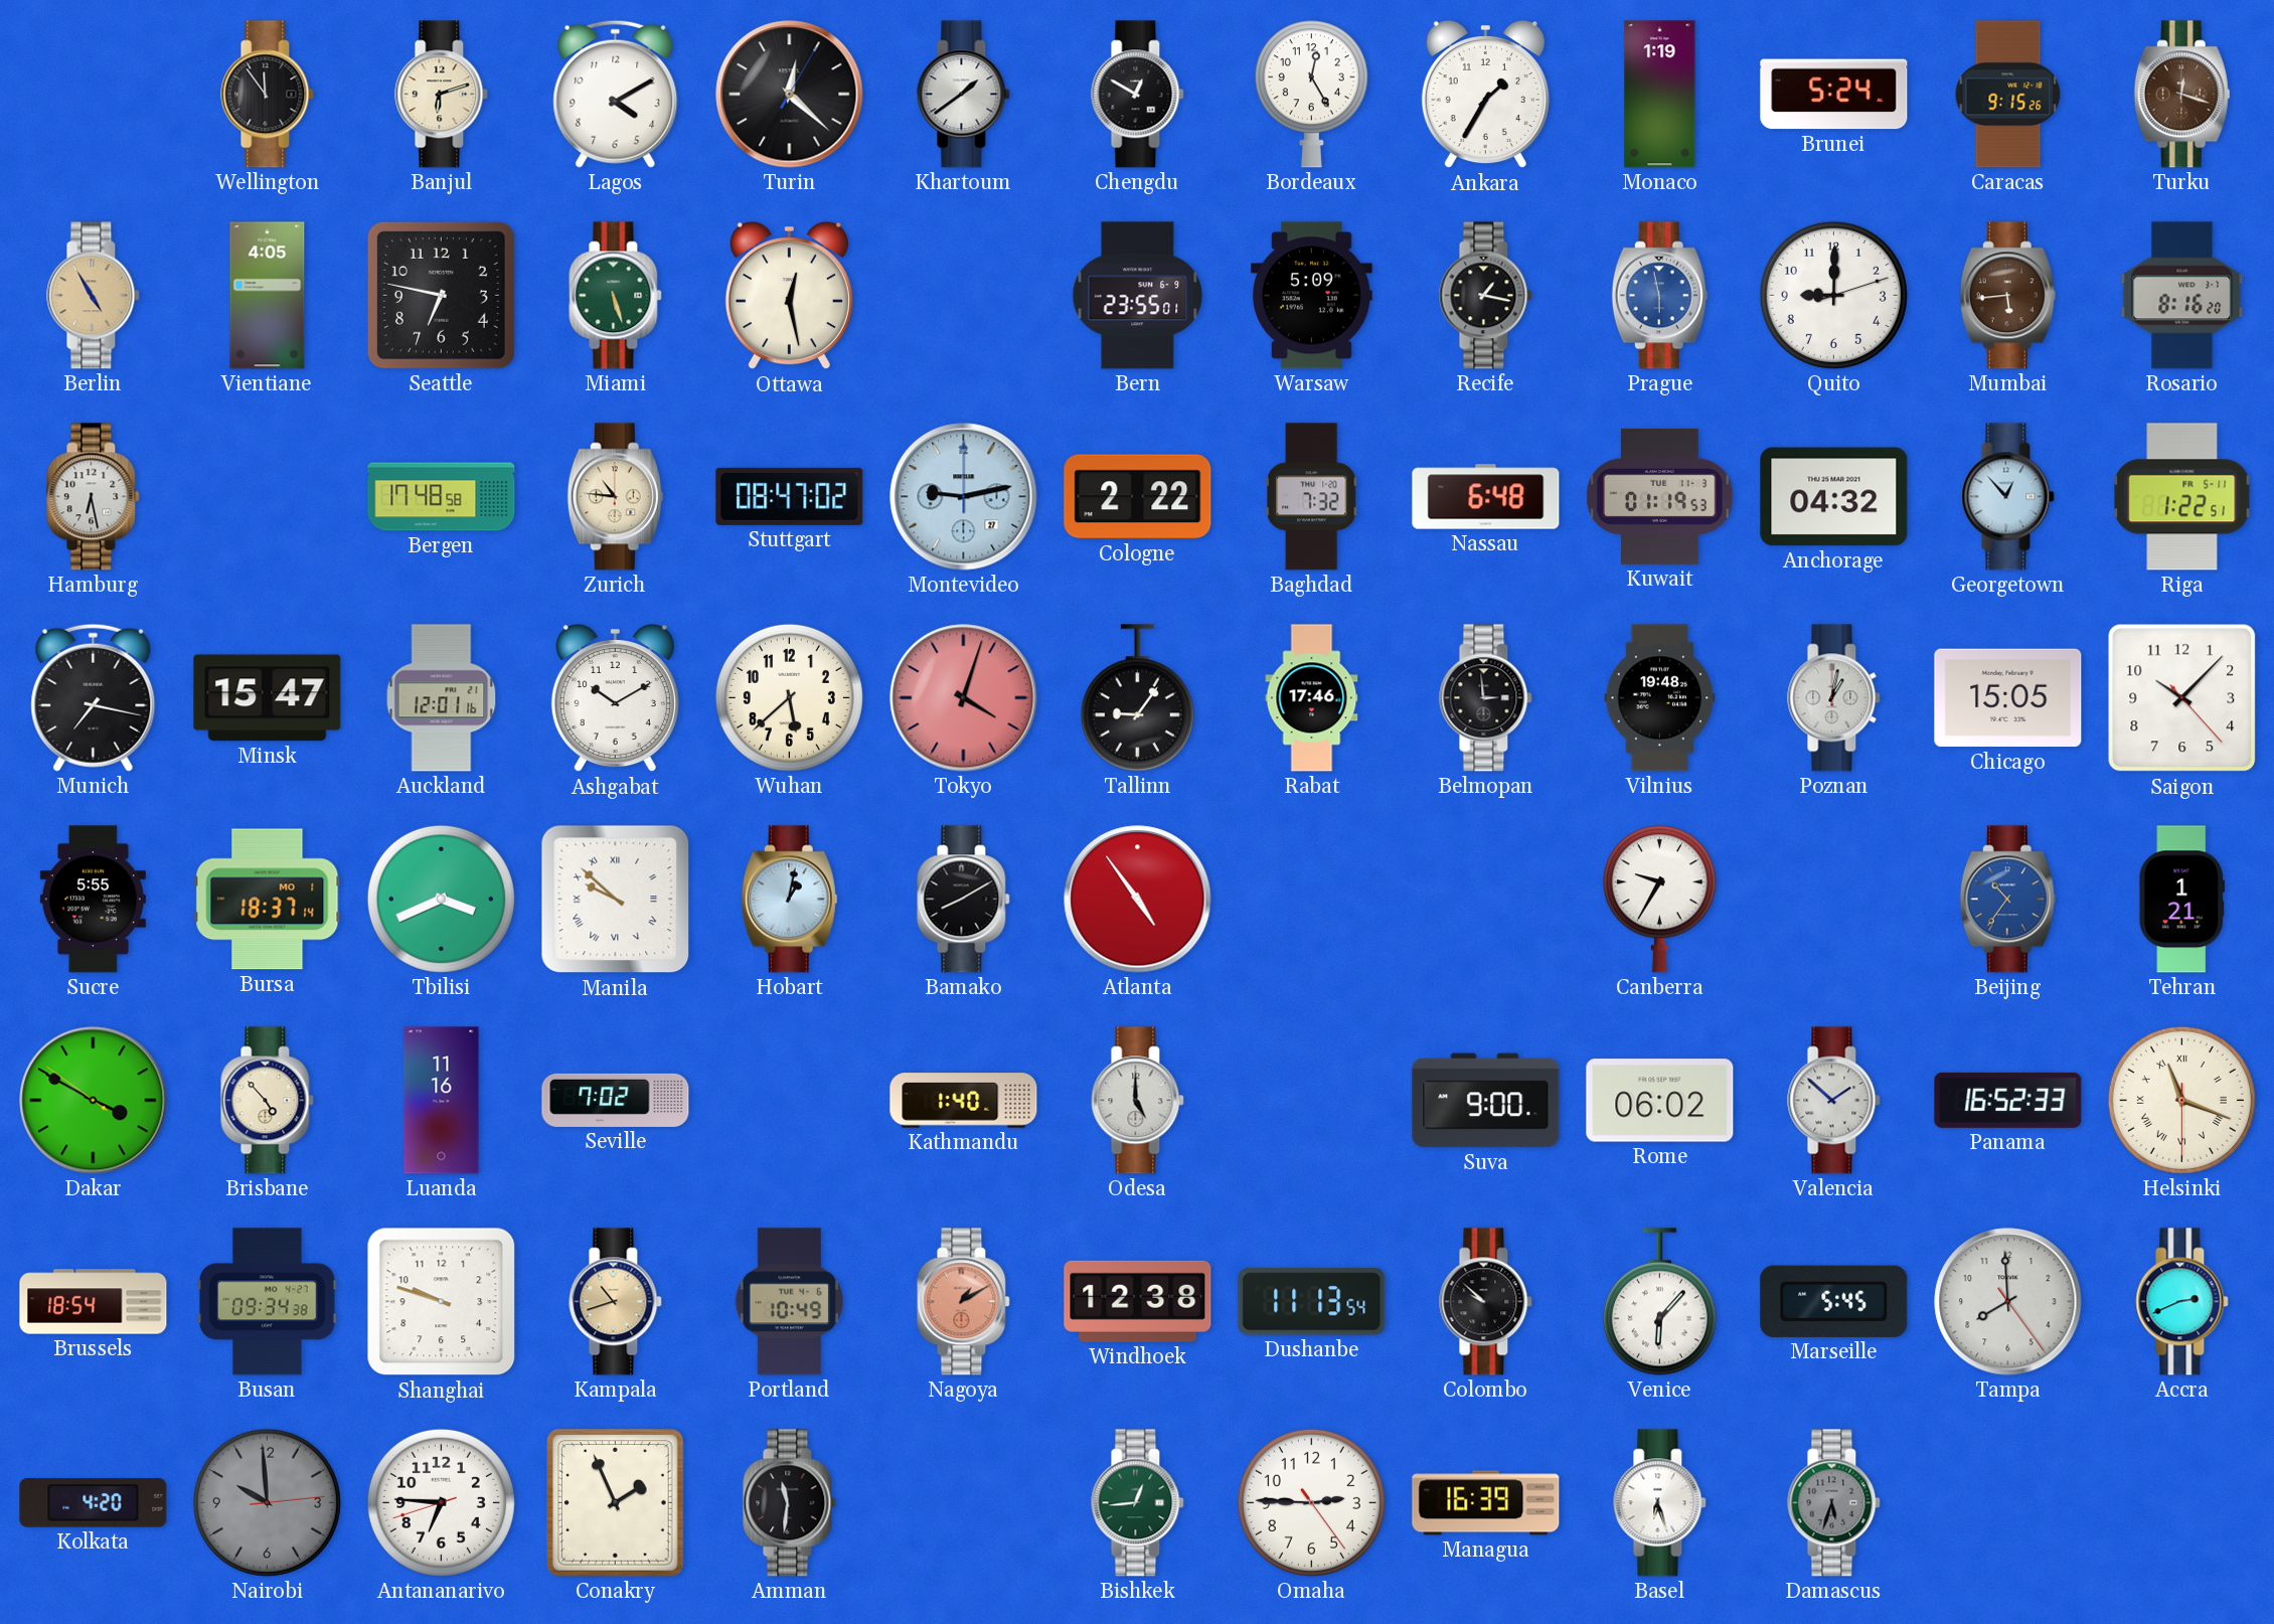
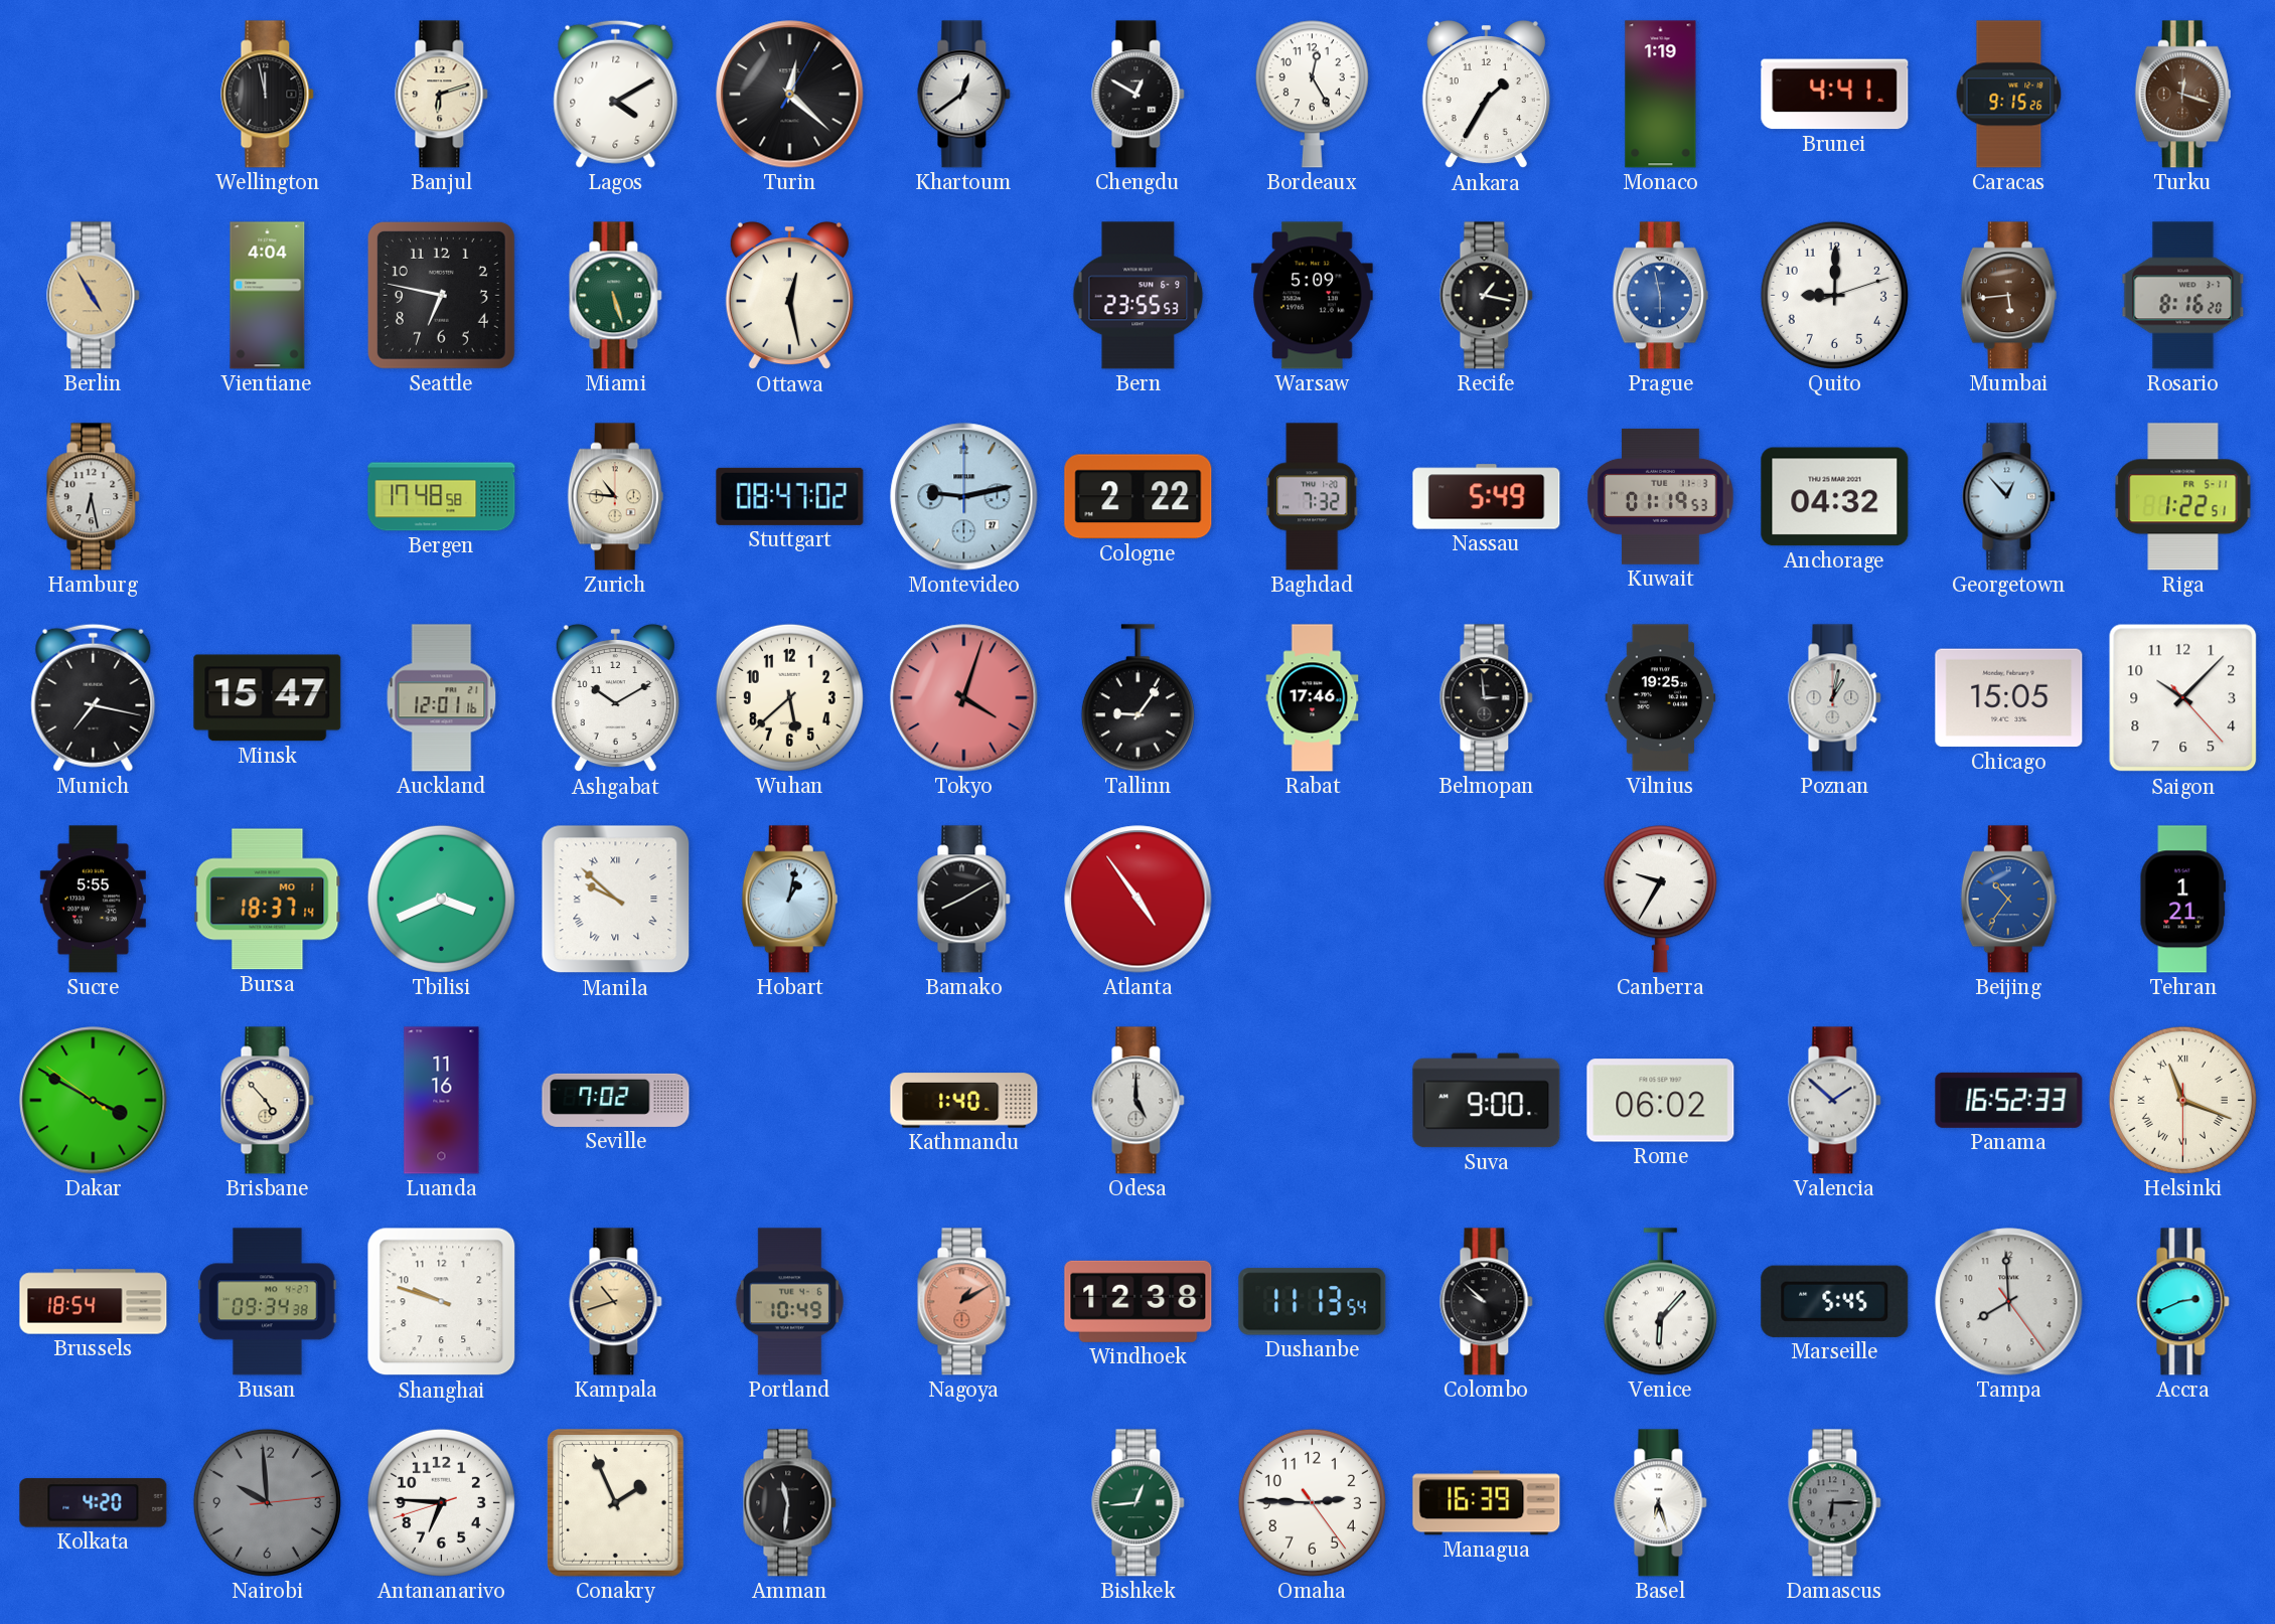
Wellington: 11:54 -> 11:58 (268, 95)
Khartoum: 1:39 -> 12:39 (964, 95)
Brunei: 5:24 -> 4:41 (1835, 95)
Vientiane: 4:05 -> 4:04 (268, 296)
Bern: 23:55:01 -> 23:55:53 (1139, 296)
Nassau: 6:48 -> 5:49 (1487, 497)
Vilnius: 19:48 -> 19:25 (1661, 698)
Damascus: 5:33 -> 6:15 (1835, 1503)
